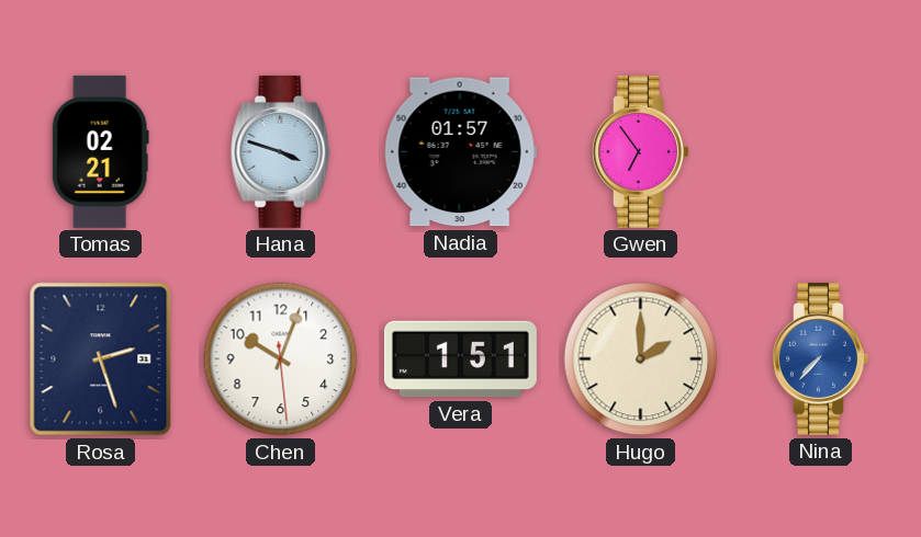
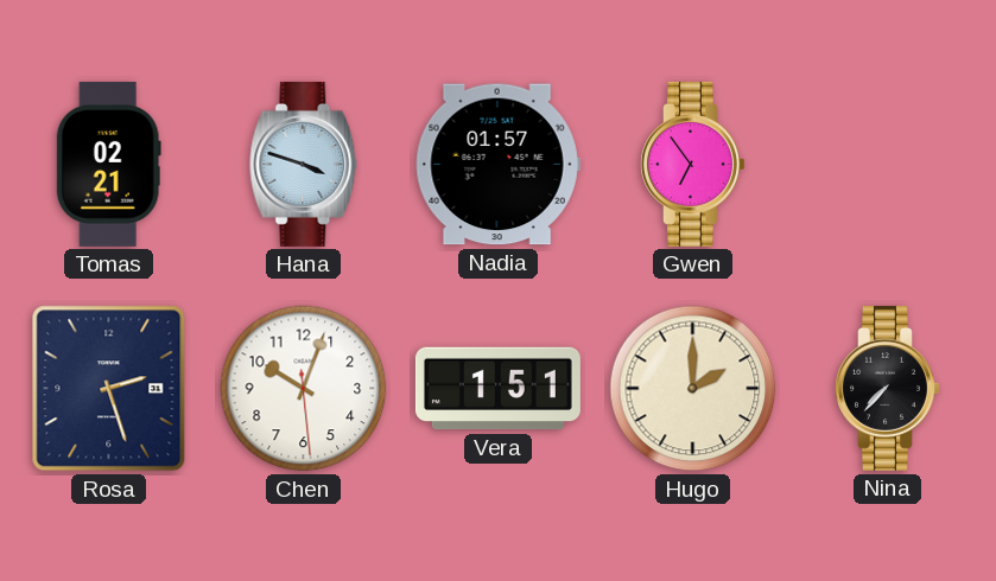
Nina dial: blue -> black (888, 388)
